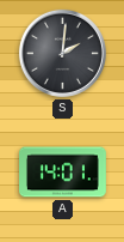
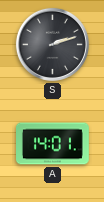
S: 2:01 -> 2:12 (52, 44)
